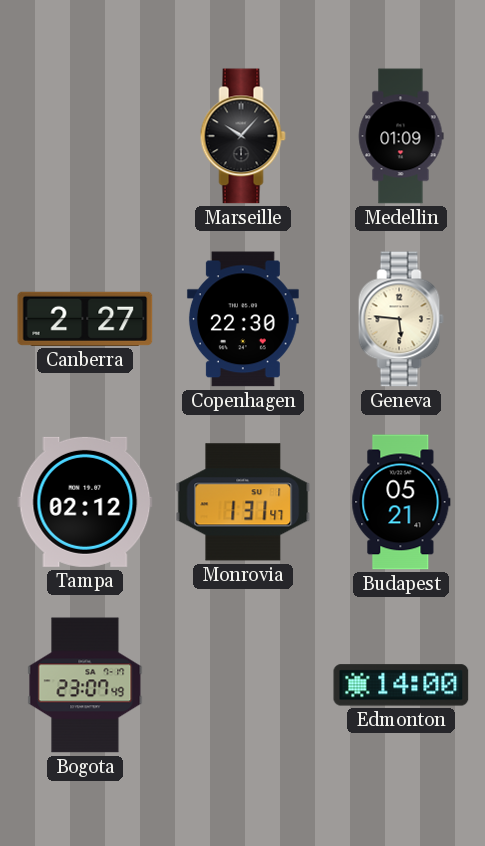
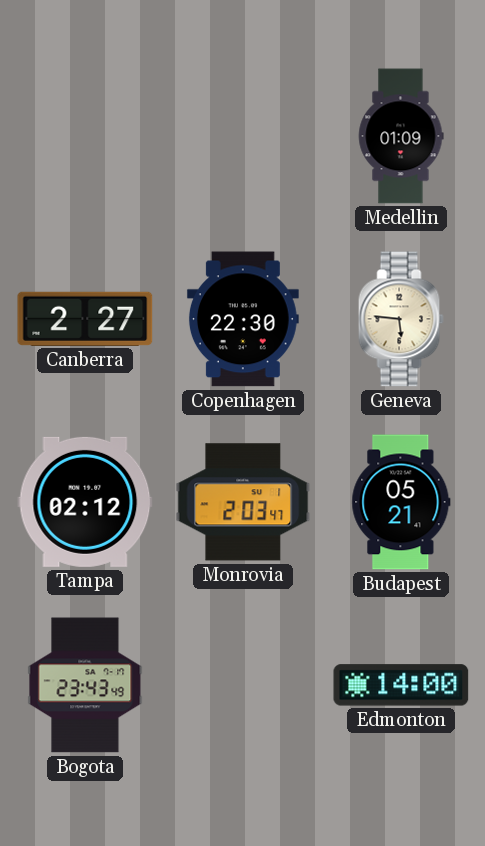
Marseille: 10:07 -> none (243, 136)
Monrovia: 1:31 -> 2:03 (243, 502)
Bogota: 23:07 -> 23:43 (85, 685)
